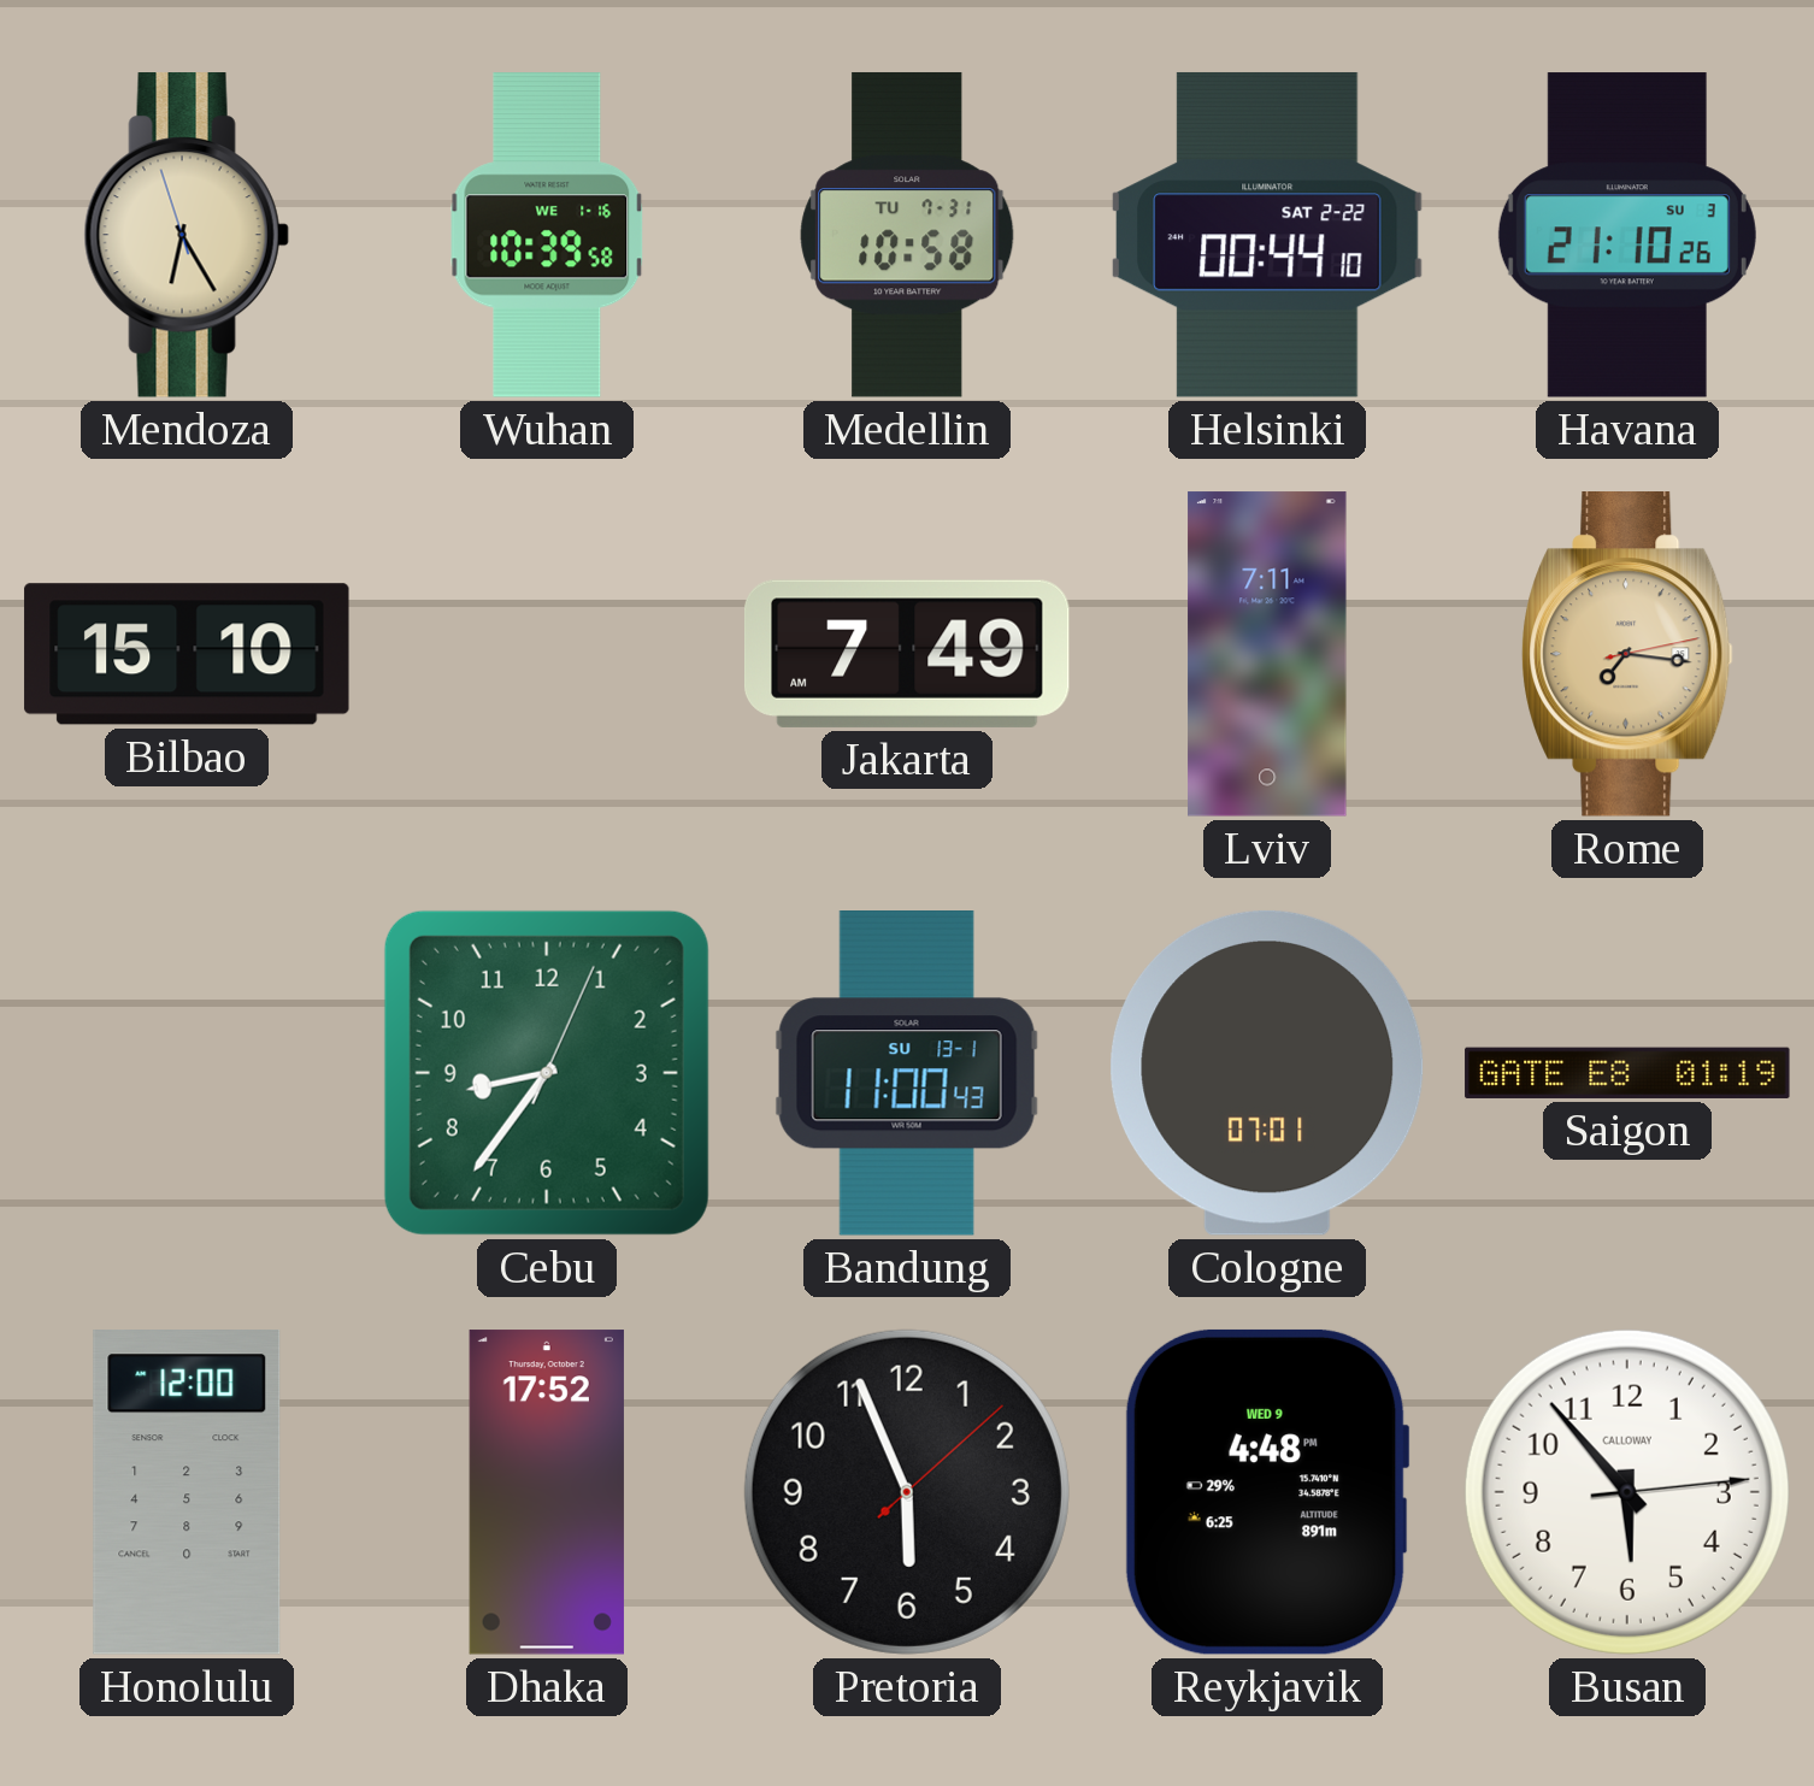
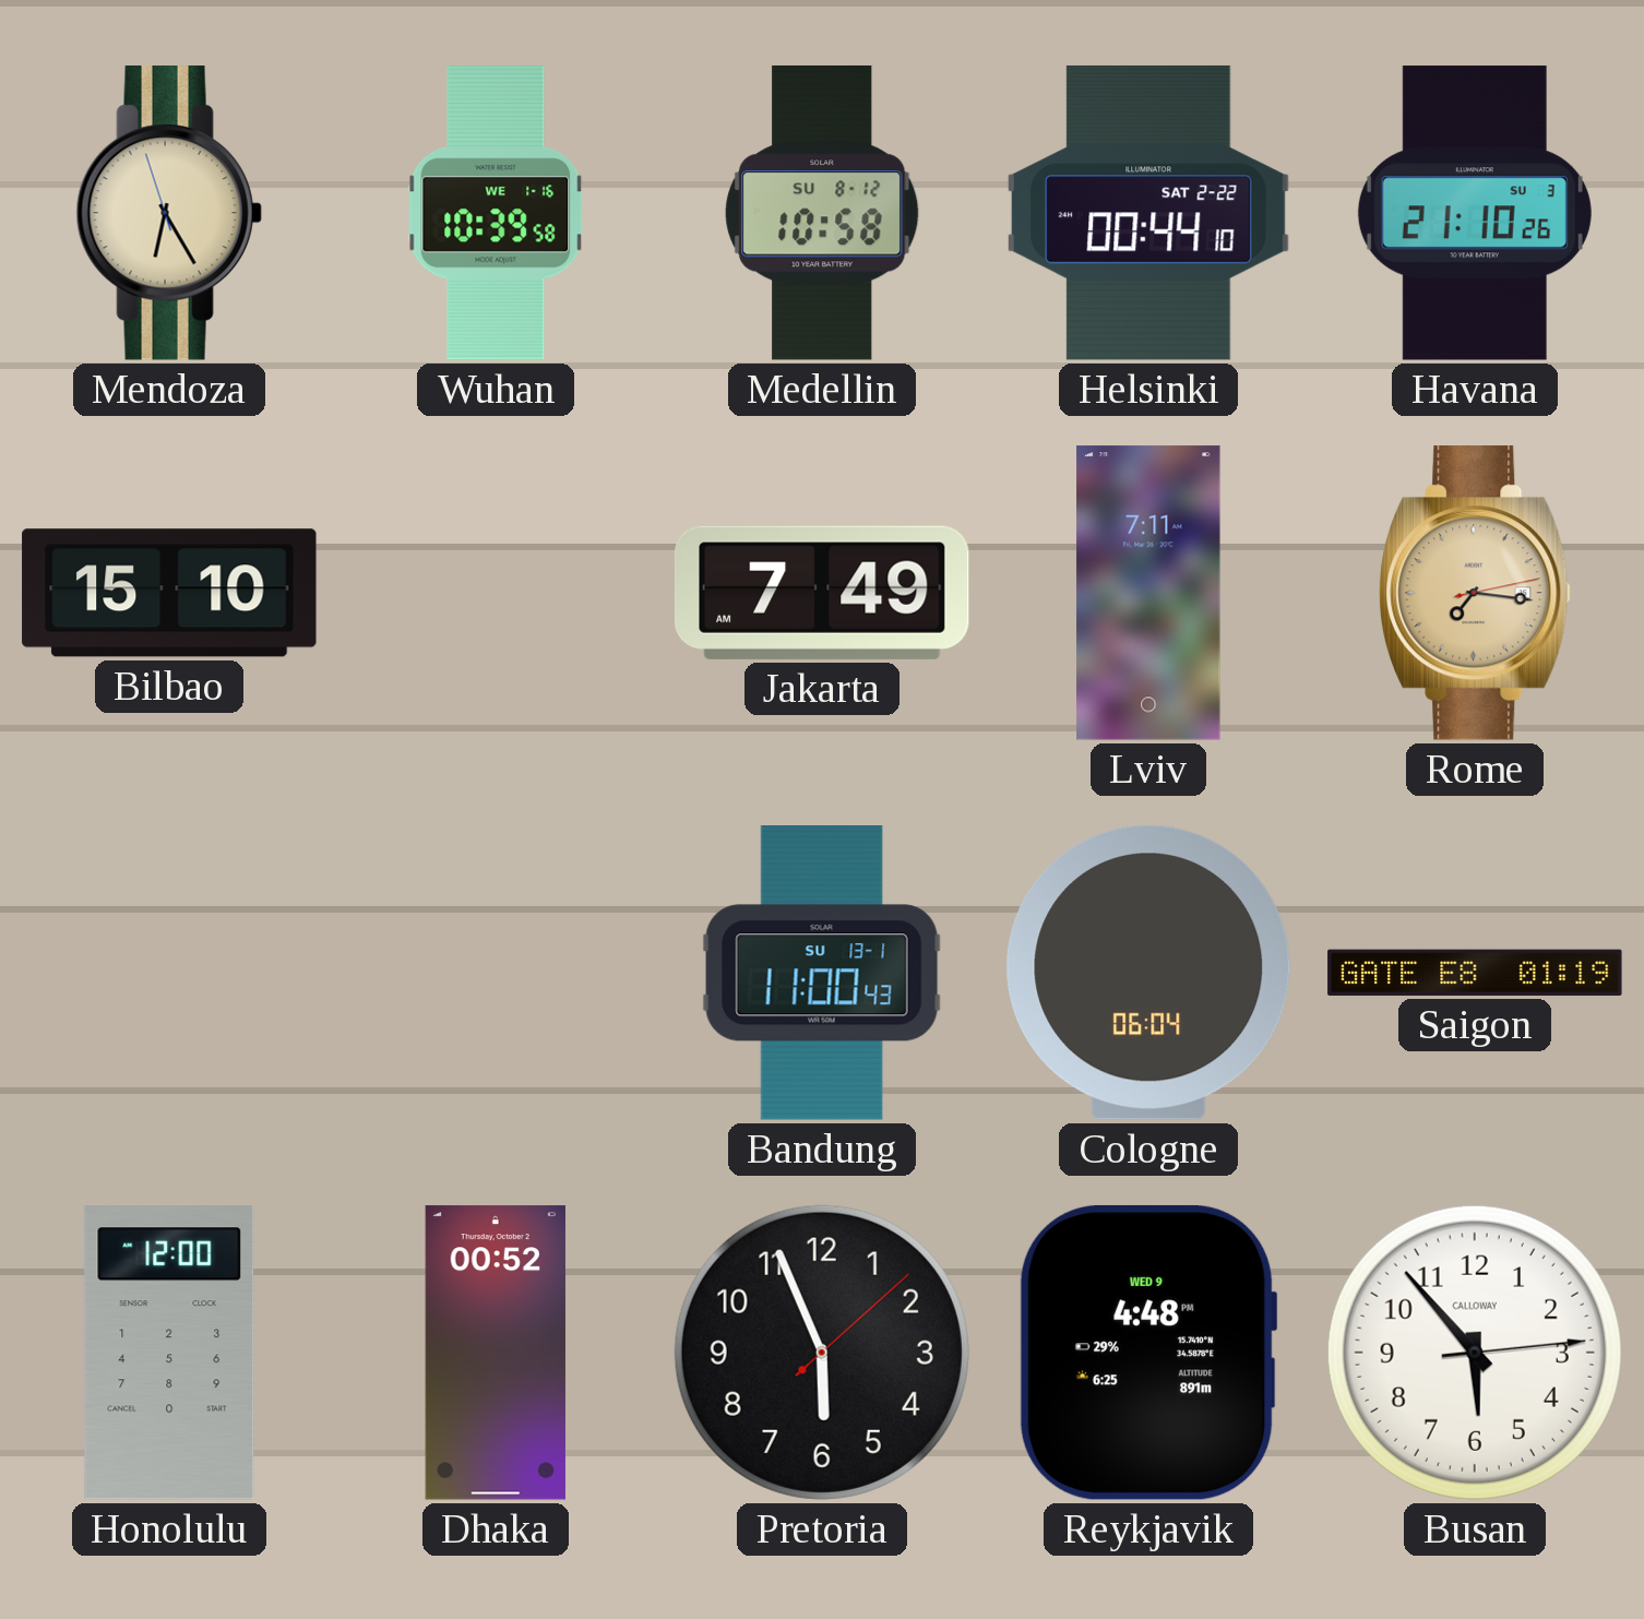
Medellin date: TU 7-31 -> SU 8-12 (822, 213)
Cebu: 8:36 -> none (547, 1073)
Cologne: 07:01 -> 06:04 (1148, 973)
Dhaka: 17:52 -> 00:52 (496, 1353)
